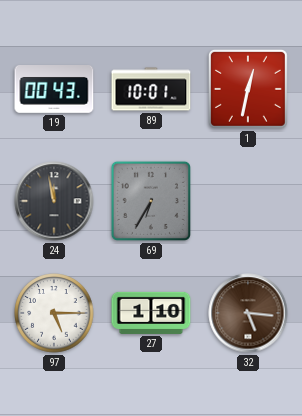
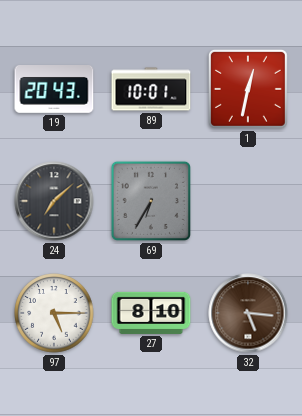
19: 00:43 -> 20:43 (54, 90)
24: 11:58 -> 7:08 (54, 201)
27: 1:10 -> 8:10 (151, 313)
